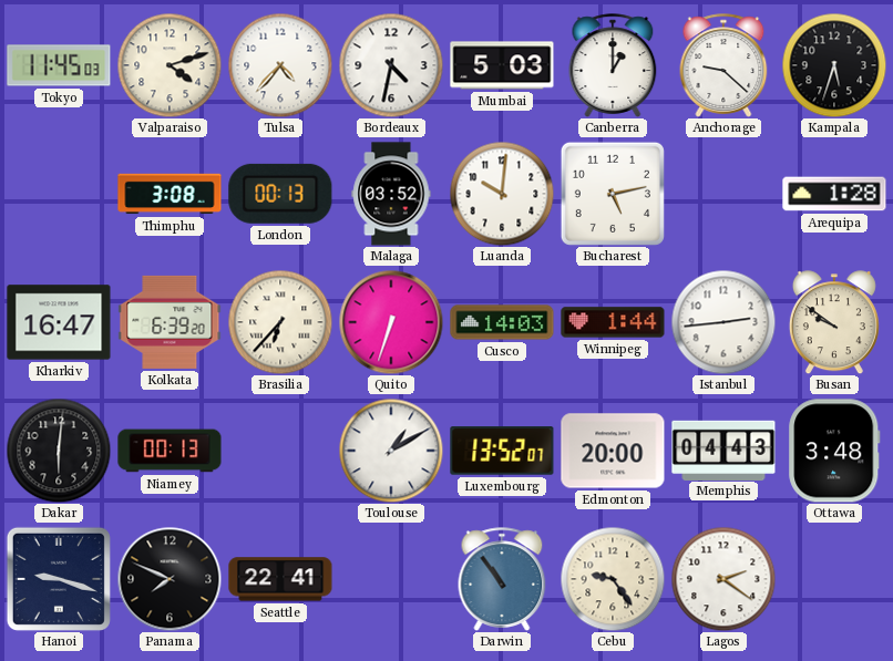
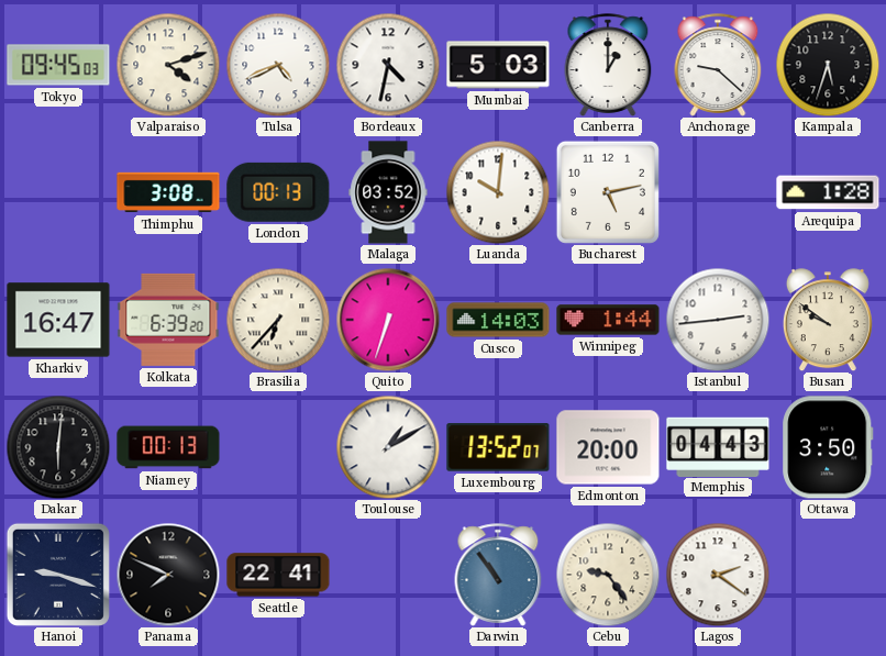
Tokyo: 11:45 -> 09:45 (58, 65)
Tulsa: 4:37 -> 4:41 (278, 65)
Ottawa: 3:48 -> 3:50 (828, 447)
